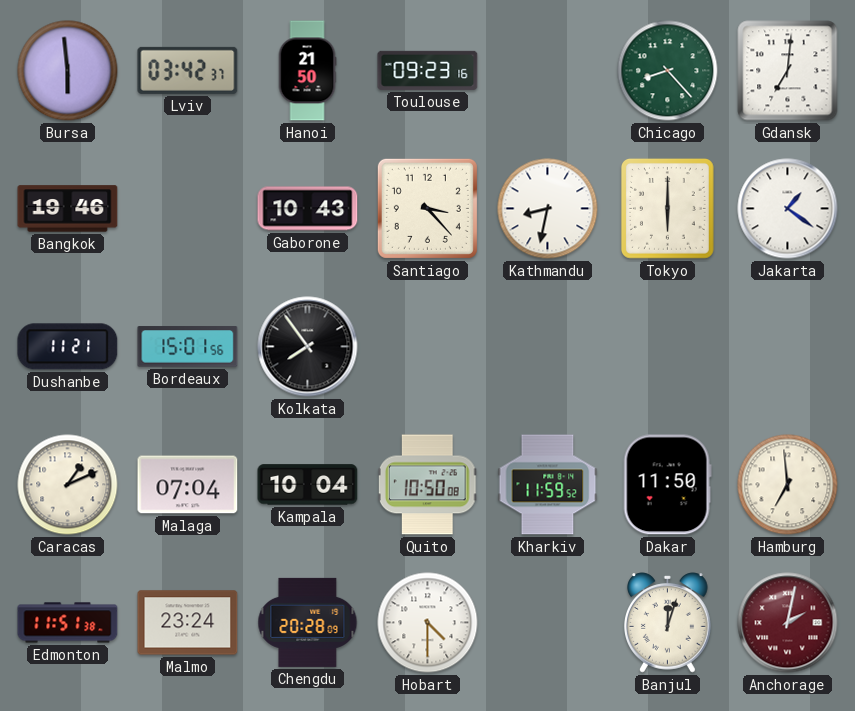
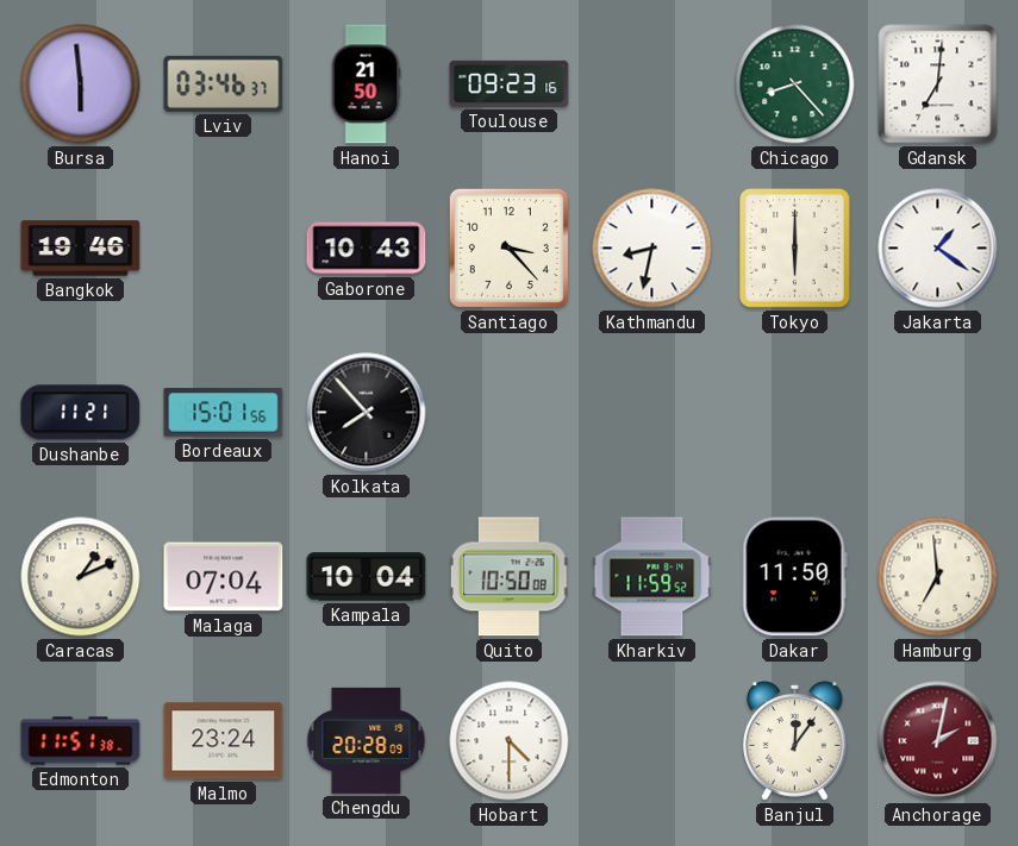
Lviv: 03:42 -> 03:46 (224, 83)
Kolkata: 7:54 -> 7:53 (367, 413)
Banjul: 12:03 -> 12:06 (795, 741)
